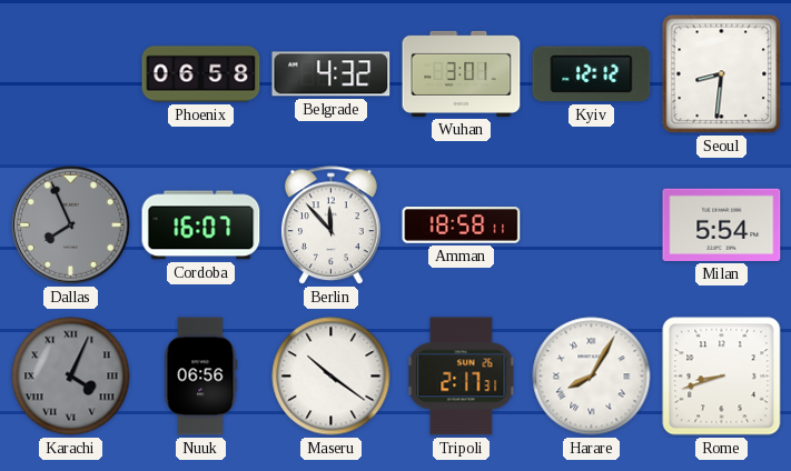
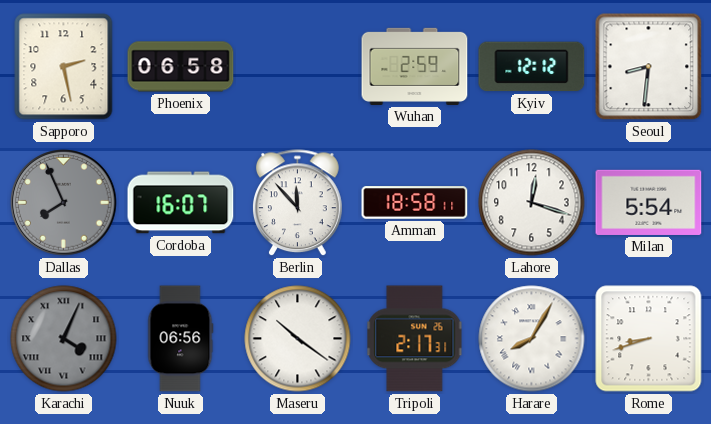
Sapporo: none -> 2:28 (64, 67)
Belgrade: 4:32 -> none (332, 74)
Wuhan: 3:01 -> 2:59 (415, 66)
Lahore: none -> 12:18 (532, 203)
